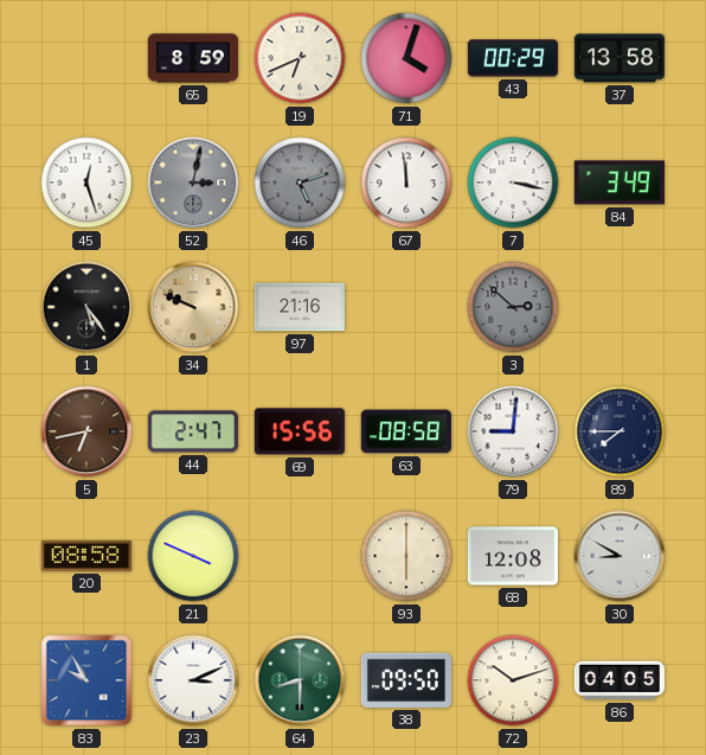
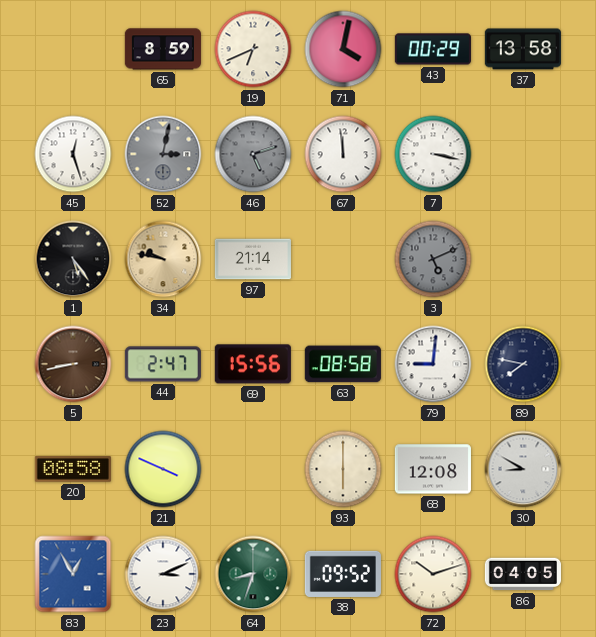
71: 4:03 -> 4:02 (343, 49)
84: 3:49 -> none (620, 183)
34: 9:49 -> 9:47 (163, 259)
97: 21:16 -> 21:14 (253, 259)
3: 2:52 -> 5:11 (433, 259)
5: 6:43 -> 8:43 (73, 364)
89: 7:45 -> 7:47 (523, 364)
83: 9:55 -> 12:55 (73, 574)
64: 8:30 -> 8:33 (253, 574)
38: 09:50 -> 09:52 (343, 574)
